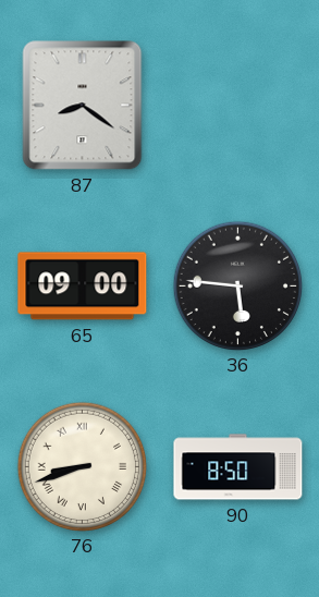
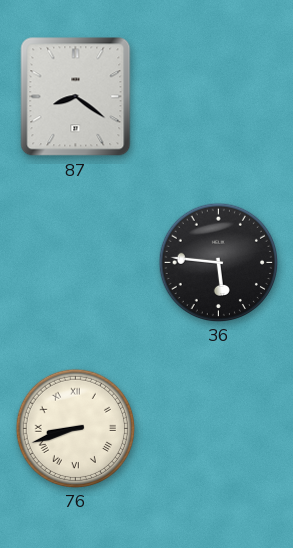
65: 09:00 -> none (83, 287)
90: 8:50 -> none (238, 467)
